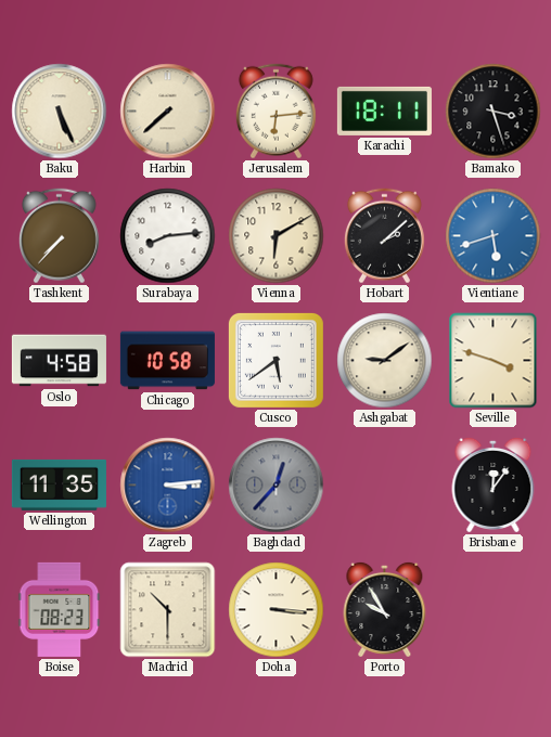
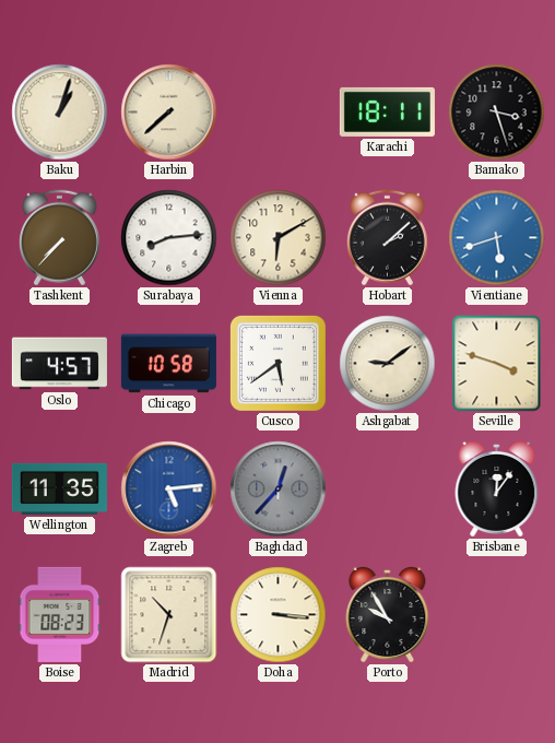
Baku: 5:26 -> 1:03 (60, 113)
Jerusalem: 6:14 -> none (275, 112)
Oslo: 4:58 -> 4:57 (59, 364)
Zagreb: 3:14 -> 5:14 (169, 490)
Madrid: 10:30 -> 10:33 (169, 615)
